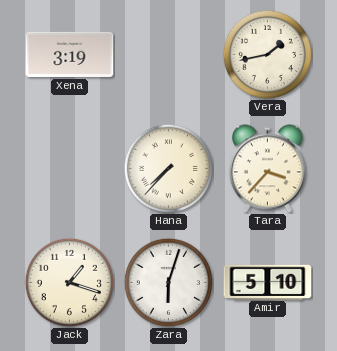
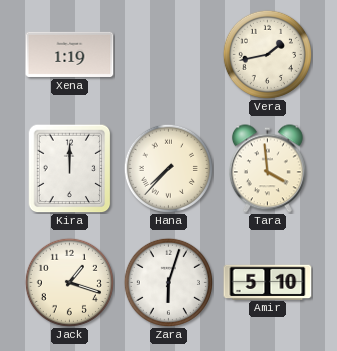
Xena: 3:19 -> 1:19 (70, 54)
Kira: none -> 12:00 (70, 168)
Tara: 3:37 -> 3:59 (267, 169)
